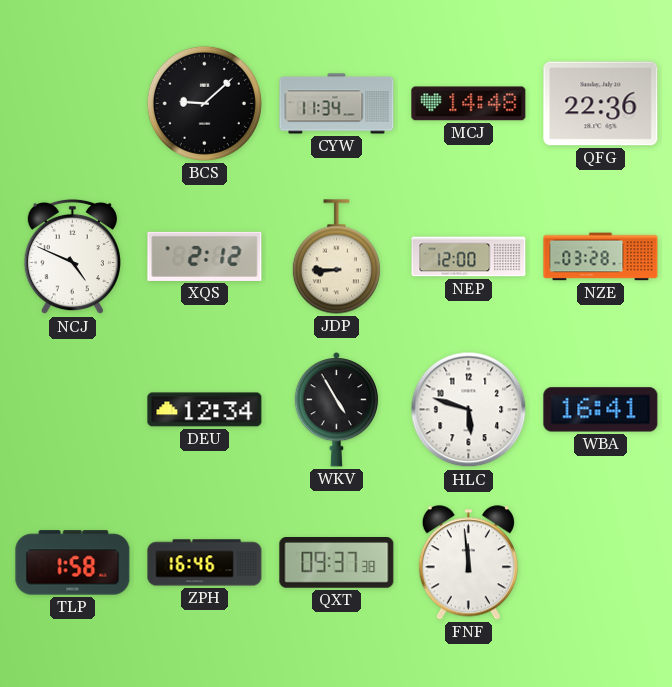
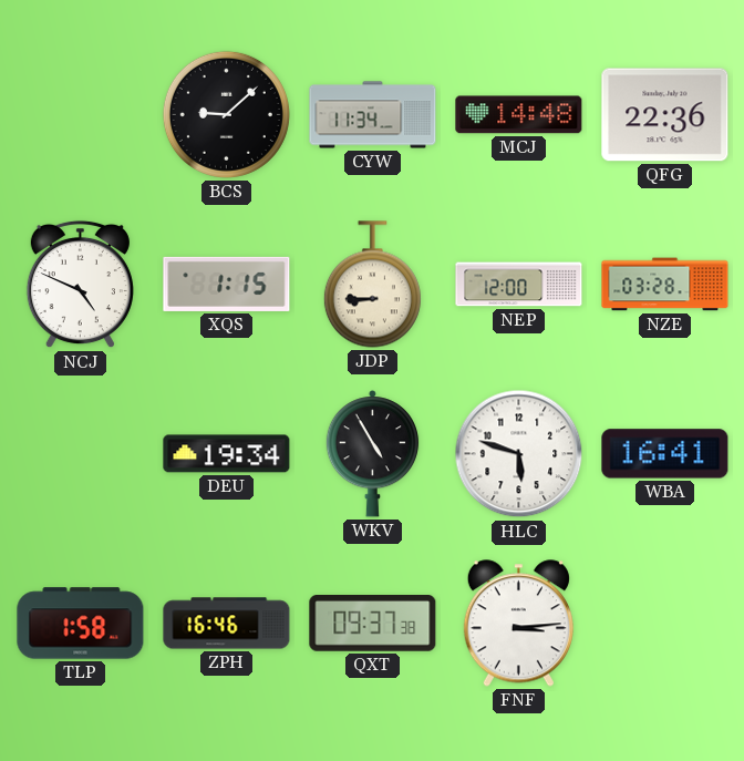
XQS: 2:12 -> 1:15 (227, 284)
DEU: 12:34 -> 19:34 (227, 454)
FNF: 11:59 -> 3:14 (518, 624)
